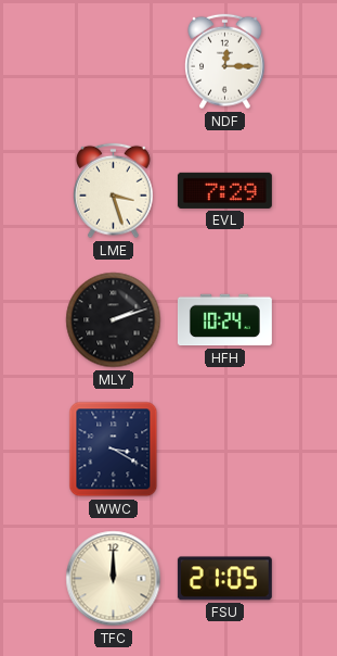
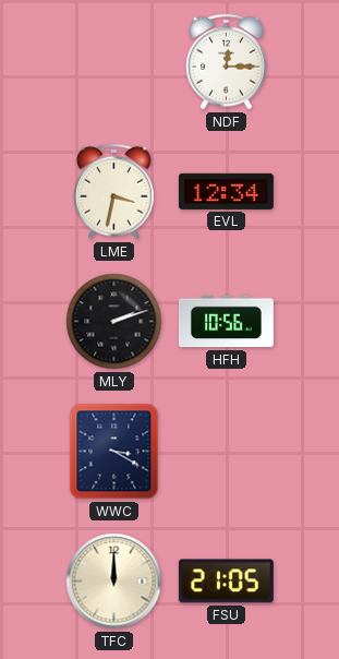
LME: 3:27 -> 3:32 (114, 192)
EVL: 7:29 -> 12:34 (226, 191)
HFH: 10:24 -> 10:56 (226, 322)
